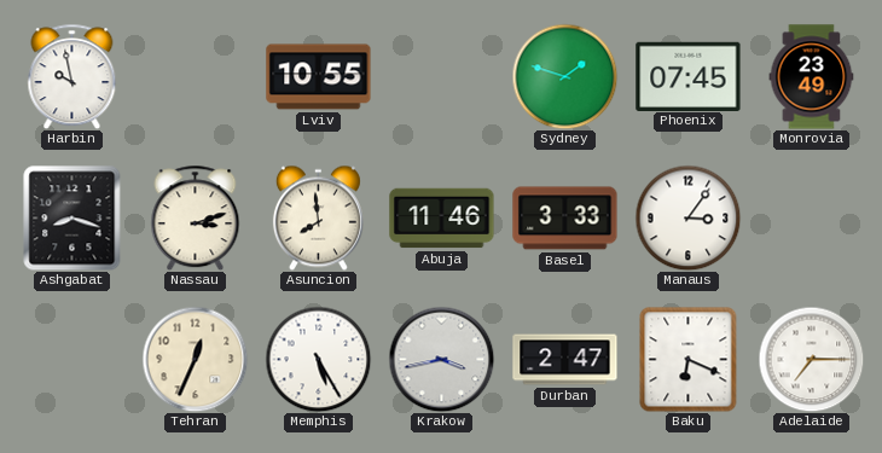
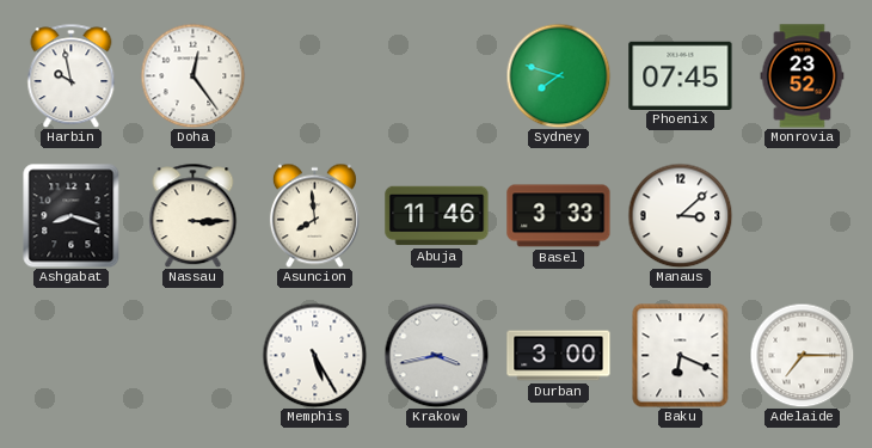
Doha: none -> 12:24 (192, 75)
Lviv: 10:55 -> none (319, 77)
Sydney: 1:48 -> 7:48 (558, 75)
Monrovia: 23:49 -> 23:52 (803, 76)
Nassau: 3:12 -> 3:15 (194, 215)
Manaus: 3:06 -> 3:08 (680, 215)
Tehran: 12:34 -> none (195, 359)
Durban: 2:47 -> 3:00 (559, 356)
